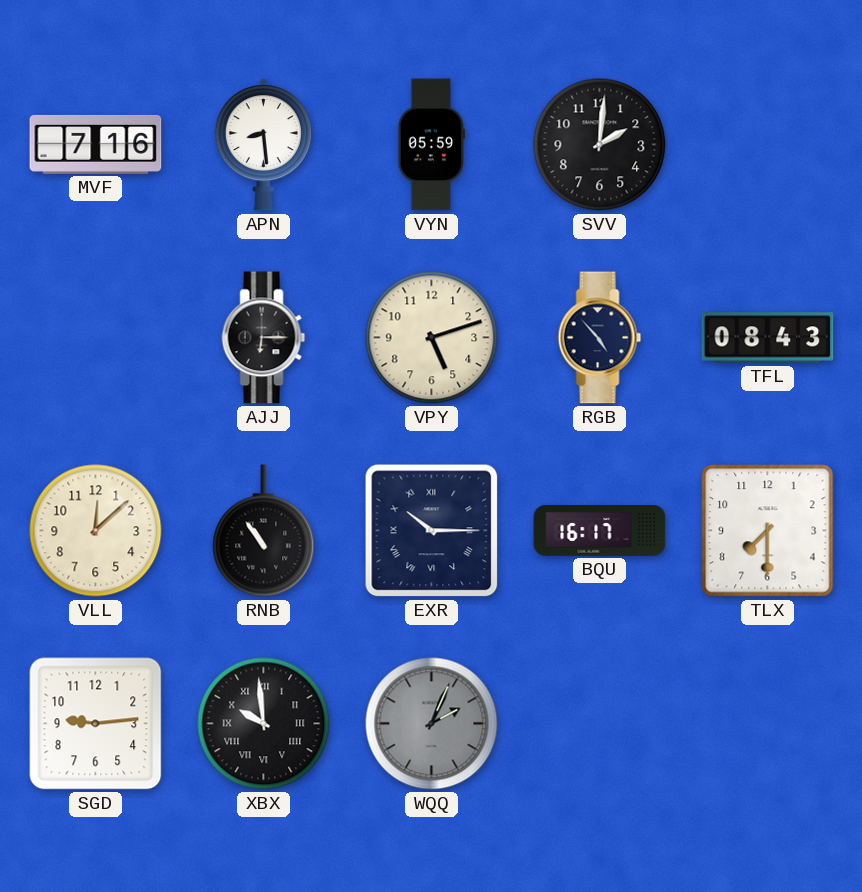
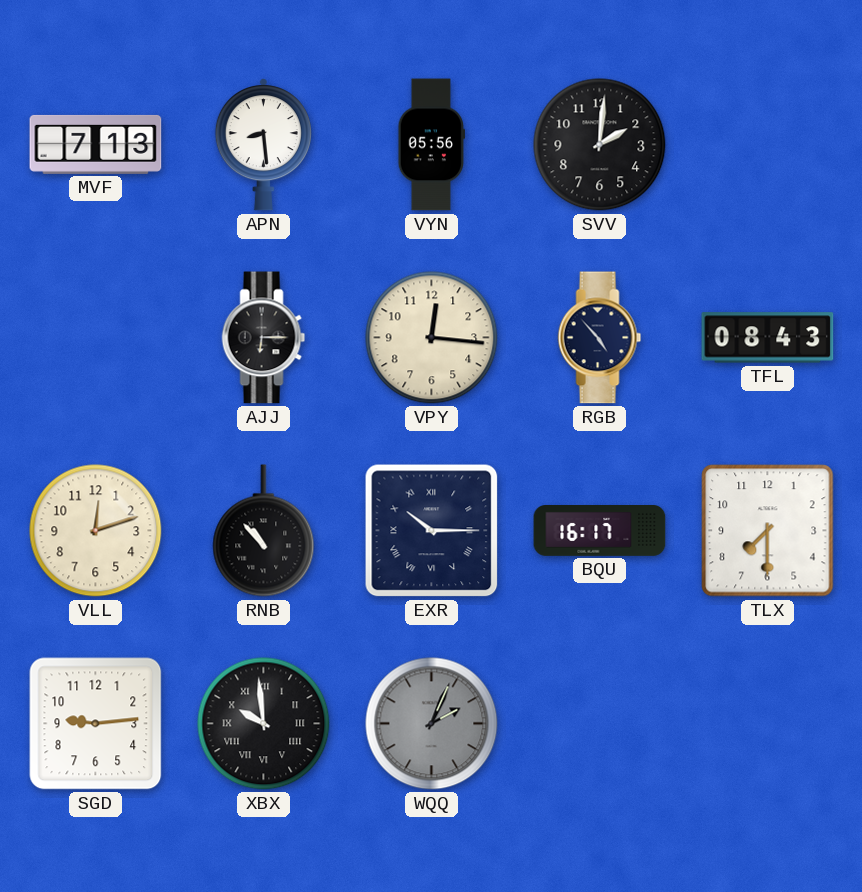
MVF: 7:16 -> 7:13 (96, 144)
VYN: 05:59 -> 05:56 (431, 145)
VPY: 5:12 -> 12:16 (432, 338)
VLL: 12:08 -> 12:12 (96, 531)
RNB: 10:54 -> 10:53 (264, 531)
